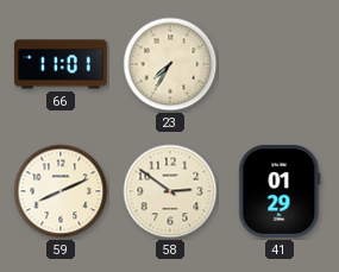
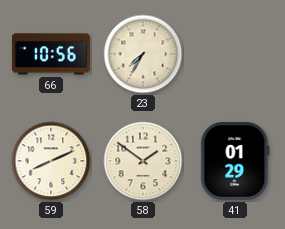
66: 11:01 -> 10:56 (52, 54)
58: 2:51 -> 1:51 (143, 161)
